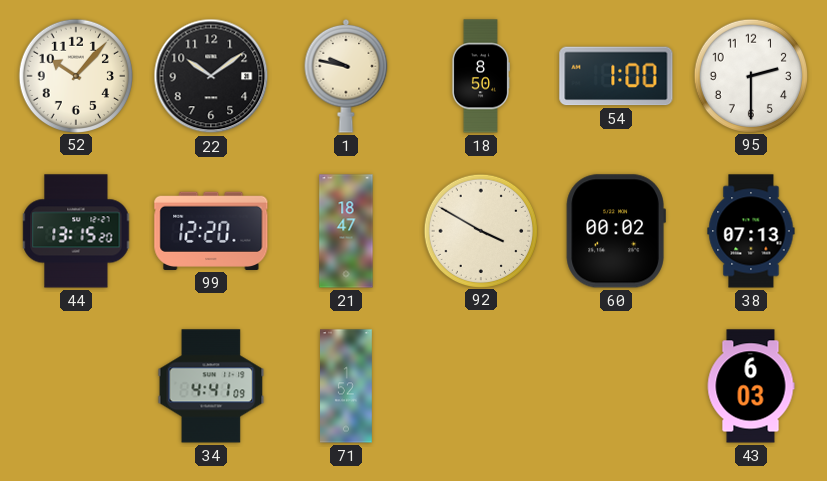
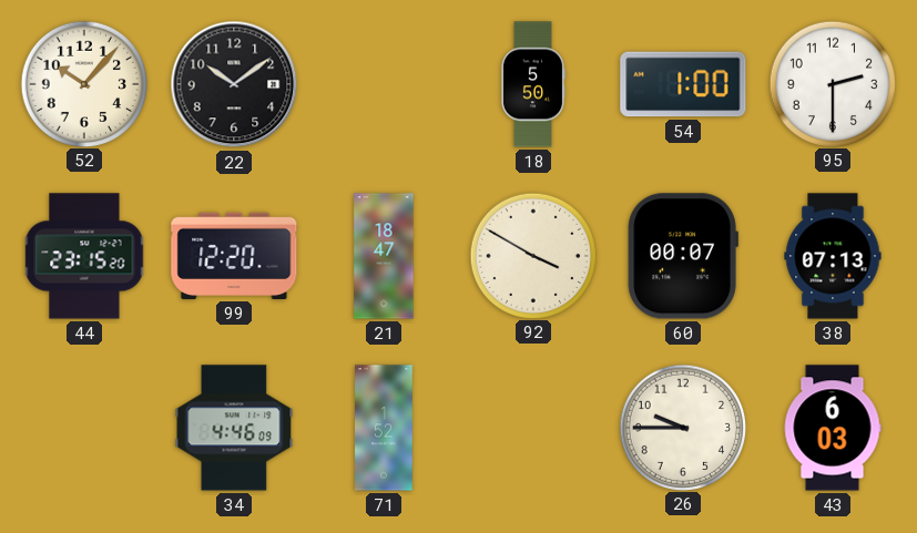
1: 9:47 -> none (346, 76)
18: 8:50 -> 5:50 (532, 84)
44: 13:15 -> 23:15 (84, 256)
60: 00:02 -> 00:07 (683, 256)
34: 4:41 -> 4:46 (234, 428)
26: none -> 9:45 (682, 427)
